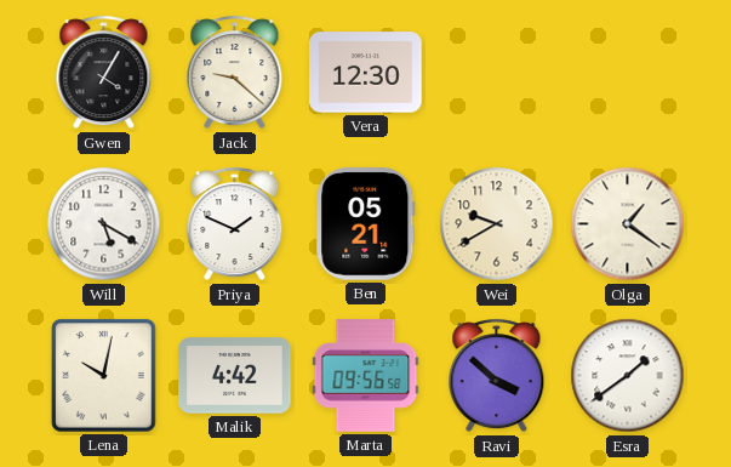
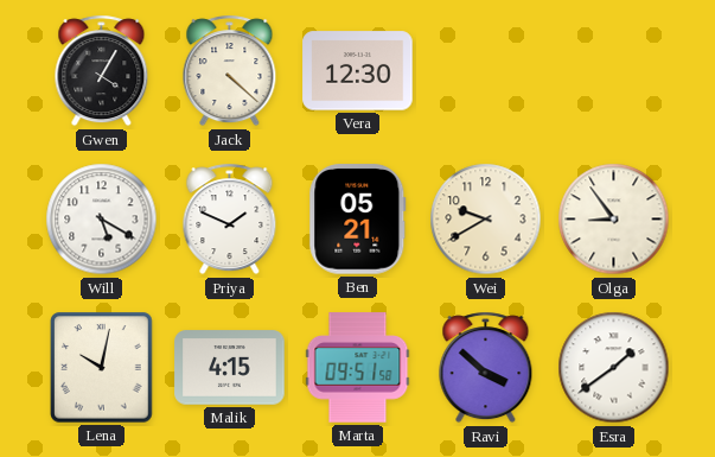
Jack: 9:22 -> 4:22 (230, 71)
Olga: 1:21 -> 8:54 (614, 220)
Malik: 4:42 -> 4:15 (230, 368)
Marta: 09:56 -> 09:51 (358, 368)
